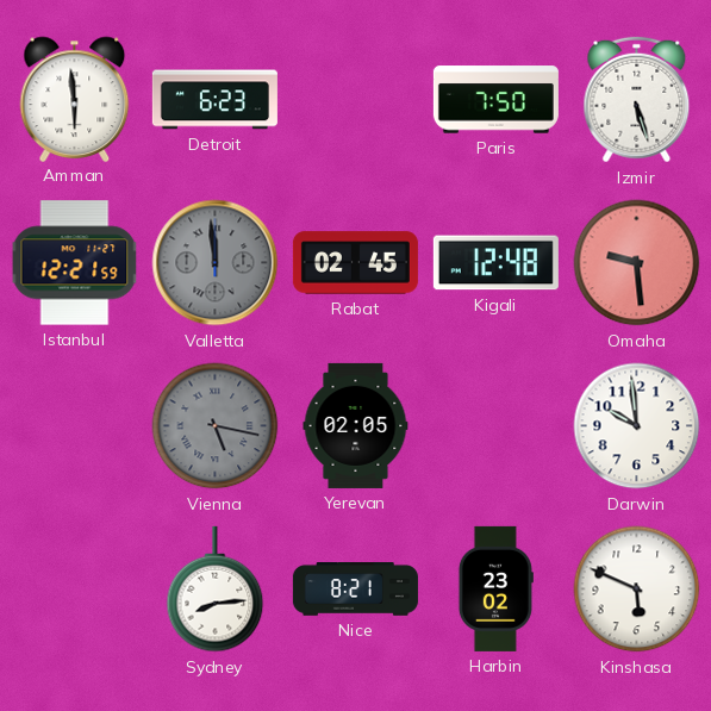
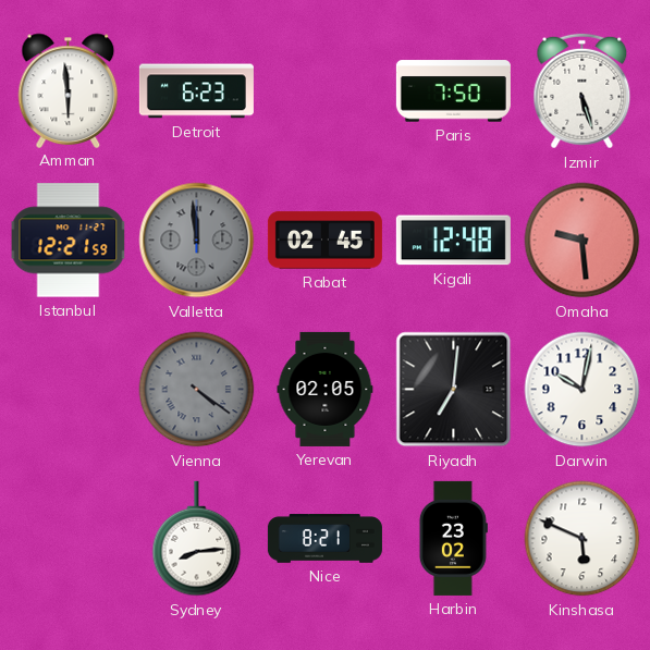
Vienna: 5:17 -> 4:21 (197, 390)
Riyadh: none -> 7:01 (454, 390)
Darwin: 9:59 -> 10:02 (582, 390)
